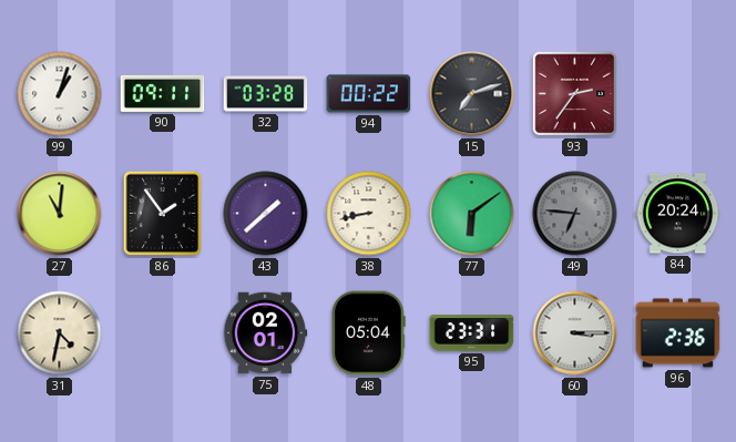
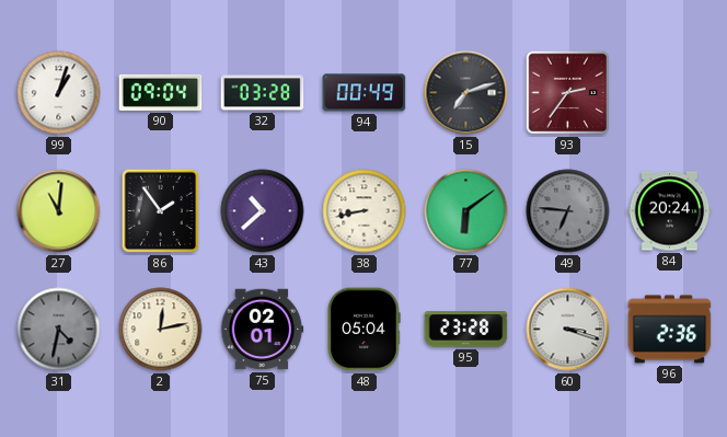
90: 09:11 -> 09:04 (161, 92)
94: 00:22 -> 00:49 (365, 93)
43: 1:38 -> 10:38 (263, 211)
31 dial: cream -> grey (59, 330)
2: none -> 12:13 (161, 330)
95: 23:31 -> 23:28 (466, 330)
60: 3:15 -> 3:18 (568, 330)
